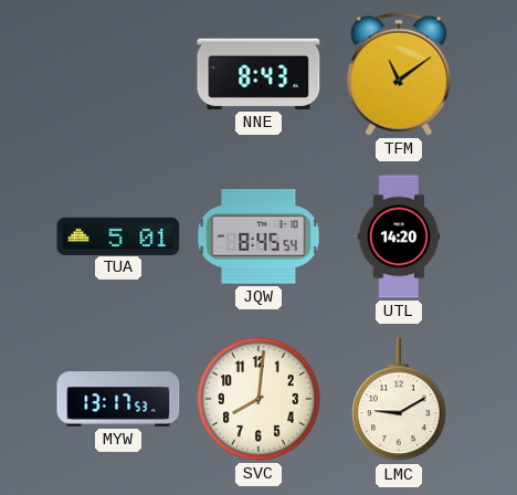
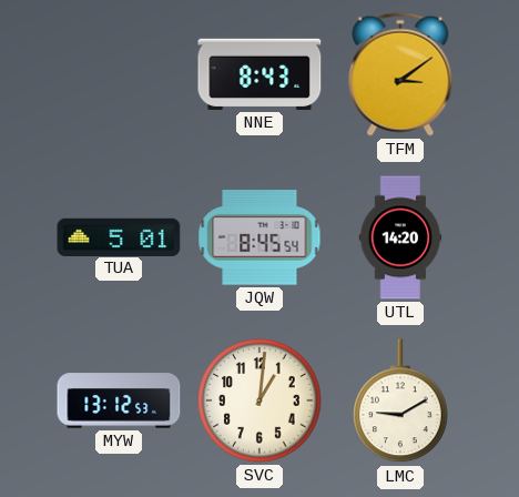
TFM: 11:09 -> 3:09 (400, 74)
MYW: 13:17 -> 13:12 (119, 400)
SVC: 8:01 -> 1:01 (259, 400)
